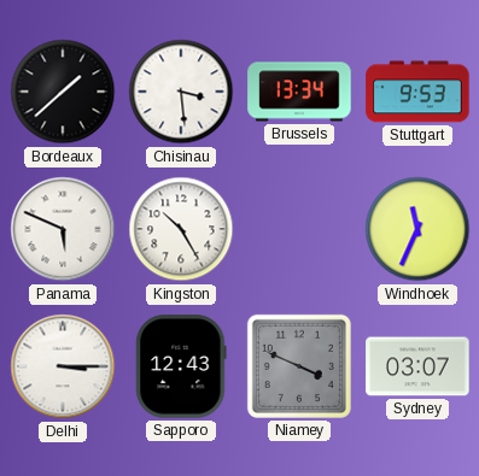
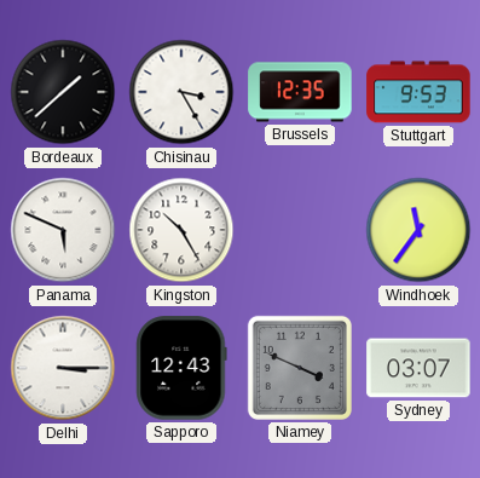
Chisinau: 3:29 -> 3:25 (181, 92)
Brussels: 13:34 -> 12:35 (300, 92)
Windhoek: 11:34 -> 11:36 (418, 230)
